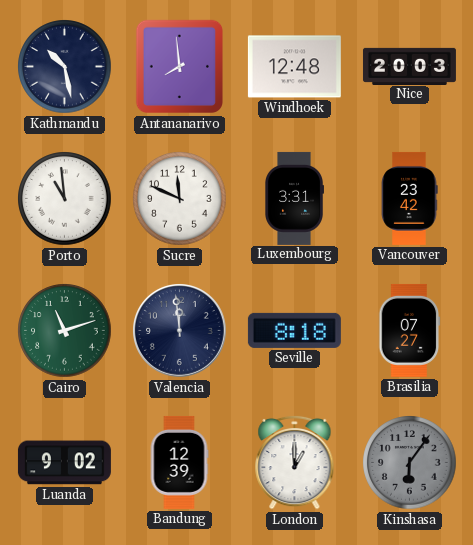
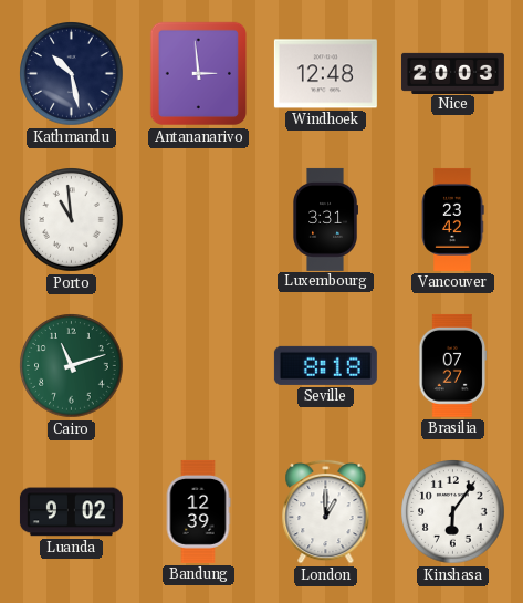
Antananarivo: 7:59 -> 2:59 (198, 74)
Sucre: 11:49 -> none (180, 199)
Valencia: 11:59 -> none (180, 331)
Kinshasa dial: grey -> white (453, 512)
